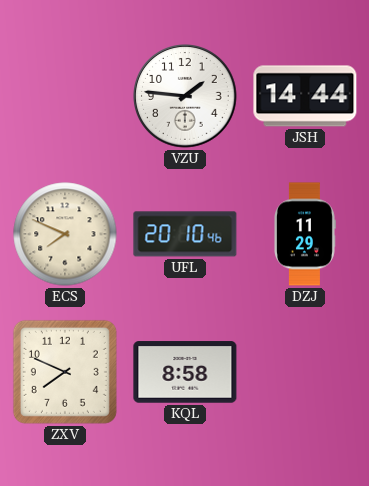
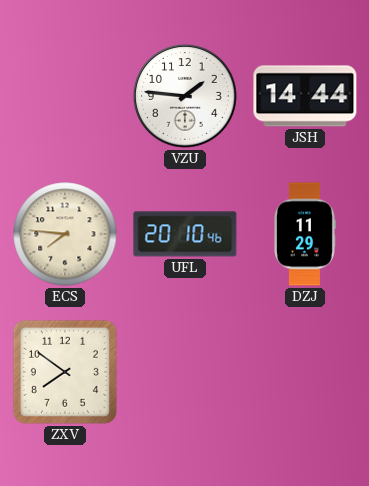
ECS: 7:49 -> 7:46 (65, 234)
ZXV: 7:49 -> 7:51 (65, 372)
KQL: 8:58 -> none (185, 372)
